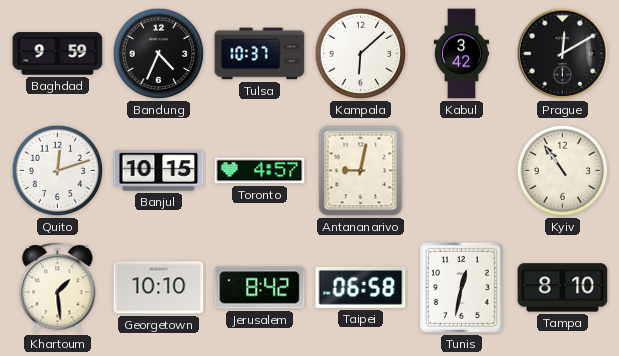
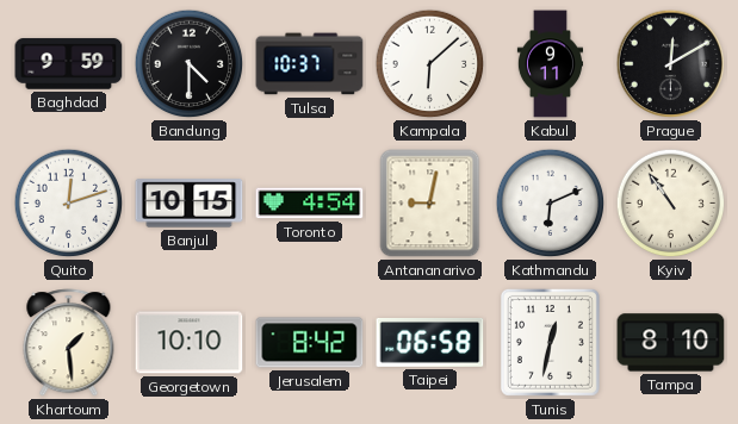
Bandung: 4:34 -> 4:30 (190, 64)
Kabul: 3:42 -> 9:11 (550, 64)
Toronto: 4:57 -> 4:54 (310, 204)
Kathmandu: none -> 6:11 (551, 204)
